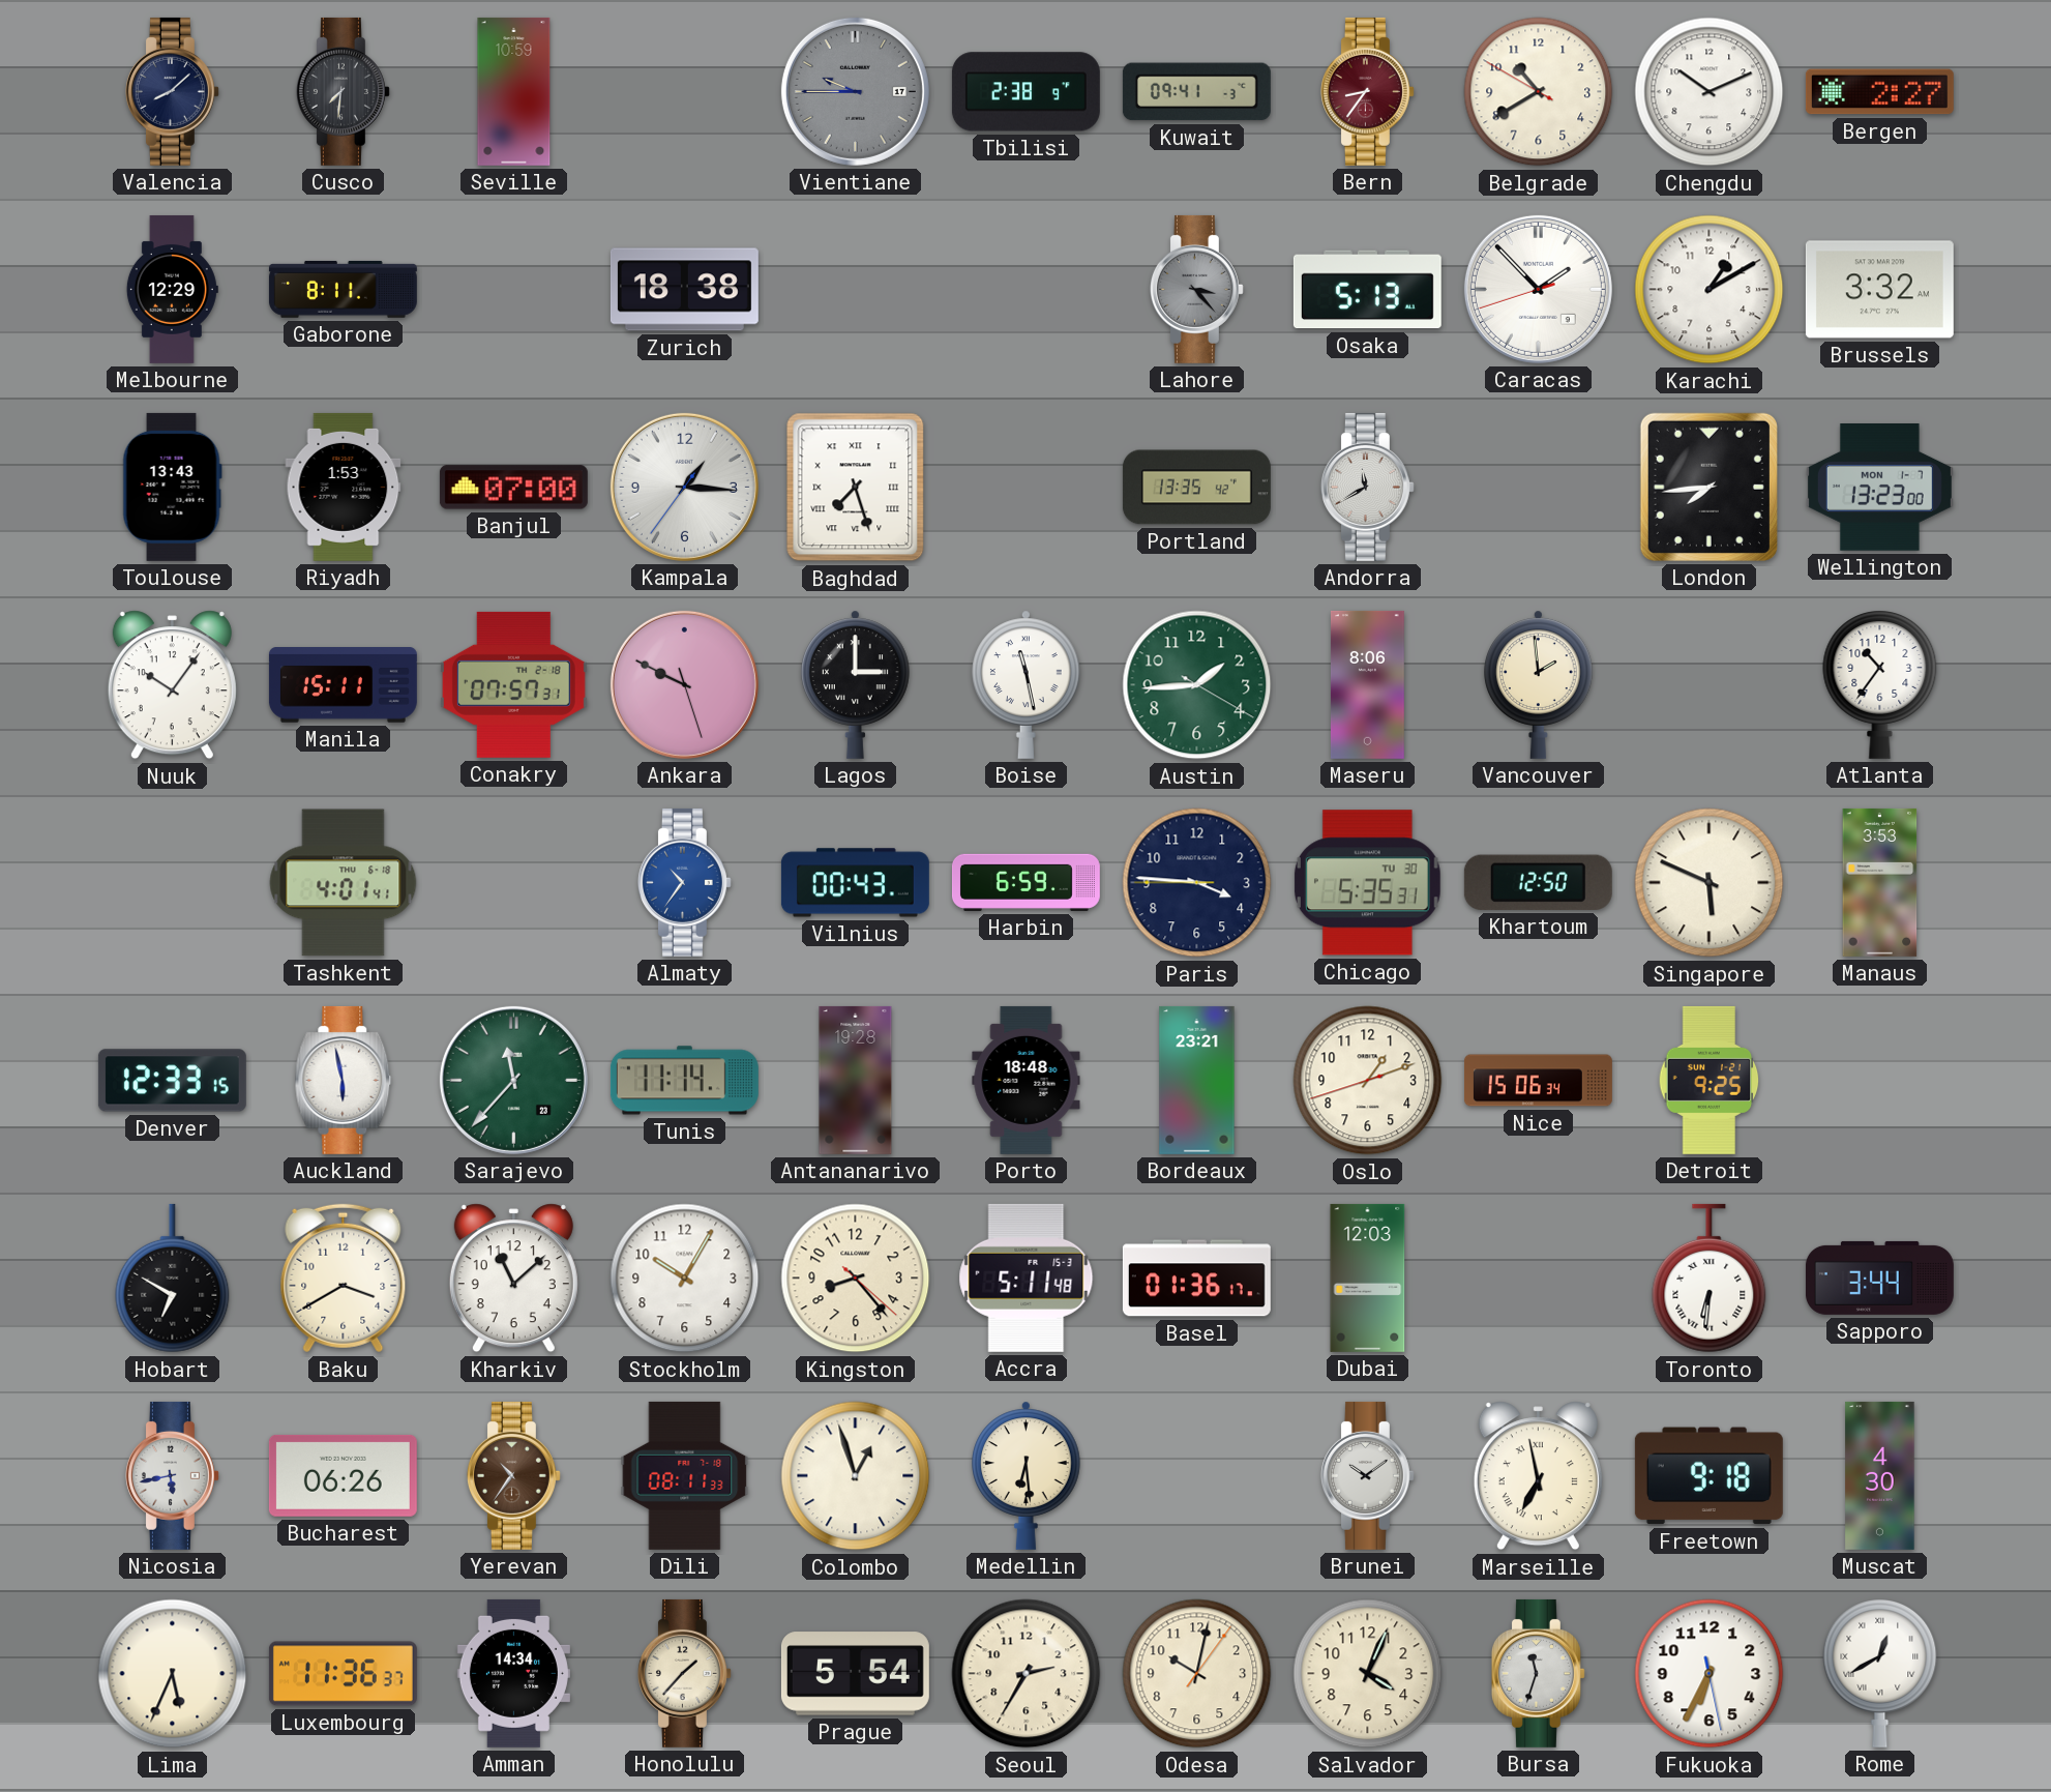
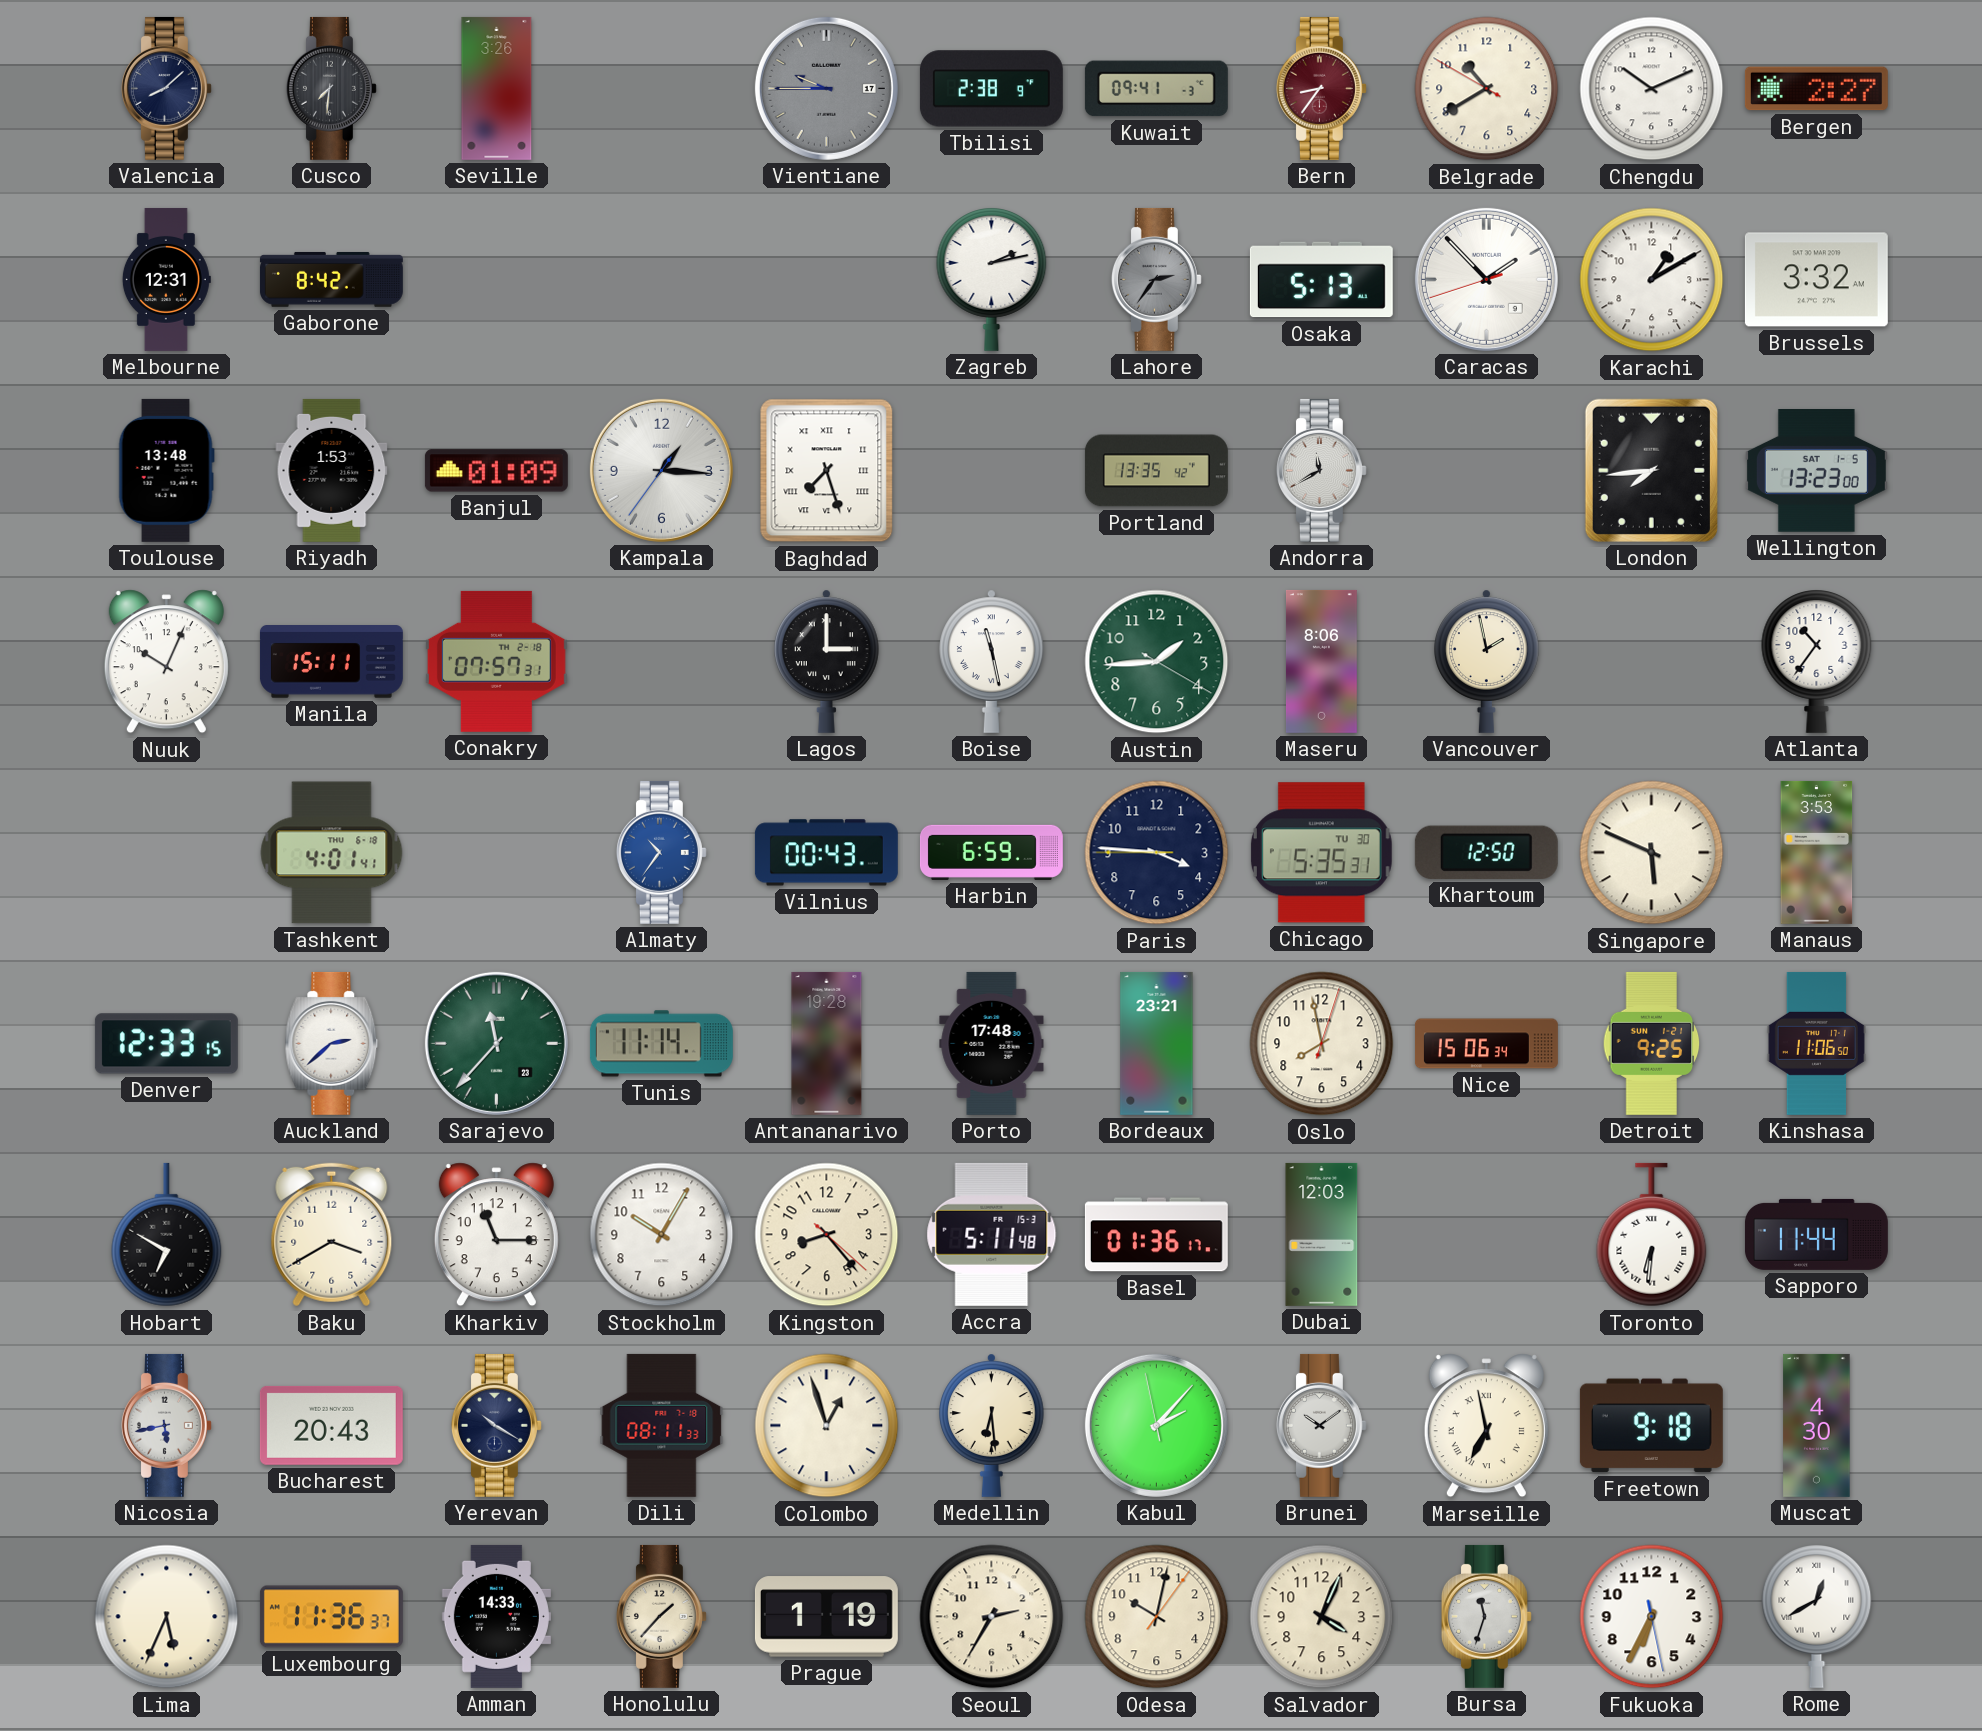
Seville: 10:59 -> 3:26 (497, 88)
Melbourne: 12:29 -> 12:31 (166, 279)
Gaborone: 8:11 -> 8:42 (331, 280)
Zurich: 18:38 -> none (684, 290)
Zagreb: none -> 2:13 (992, 280)
Lahore: 3:23 -> 2:36 (1156, 279)
Toulouse: 13:43 -> 13:48 (166, 470)
Banjul: 07:00 -> 01:09 (496, 471)
Wellington date: MON 1-7 -> SAT 1-5 (1816, 471)
Nuuk: 10:06 -> 10:04 (166, 662)
Ankara: 9:49 -> none (684, 684)
Vancouver: 1:59 -> 1:58 (1487, 661)
Auckland: 5:58 -> 2:38 (332, 1043)
Porto: 18:48 -> 17:48 (992, 1043)
Oslo: 1:11 -> 7:58 (1322, 1044)
Kinshasa: none -> 11:06 (1816, 1043)
Kharkiv: 11:08 -> 11:15 (496, 1235)
Sapporo: 3:44 -> 11:44 (1816, 1234)
Bucharest: 06:26 -> 20:43 (331, 1425)
Yerevan: 10:36 -> 10:20 (496, 1425)
Yerevan dial: brown -> navy (496, 1425)
Kabul: none -> 2:06 (1156, 1425)
Amman: 14:34 -> 14:33 (496, 1616)
Prague: 5:54 -> 1:19 (826, 1617)
